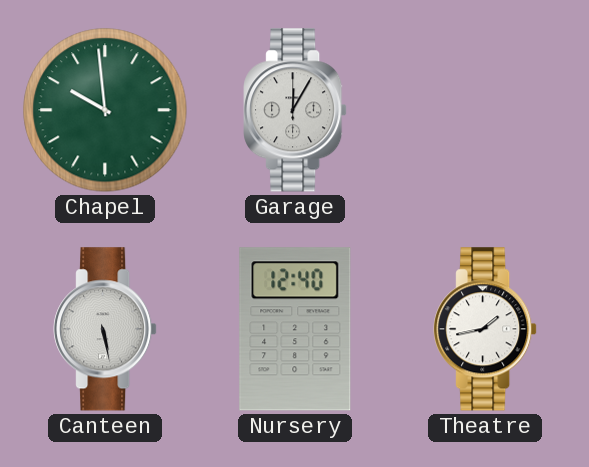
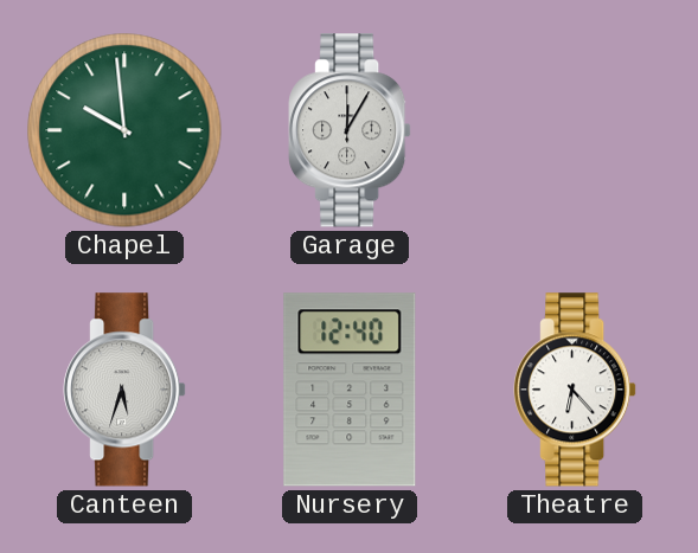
Canteen: 5:28 -> 5:33 (124, 390)
Theatre: 1:43 -> 6:23 (575, 390)
